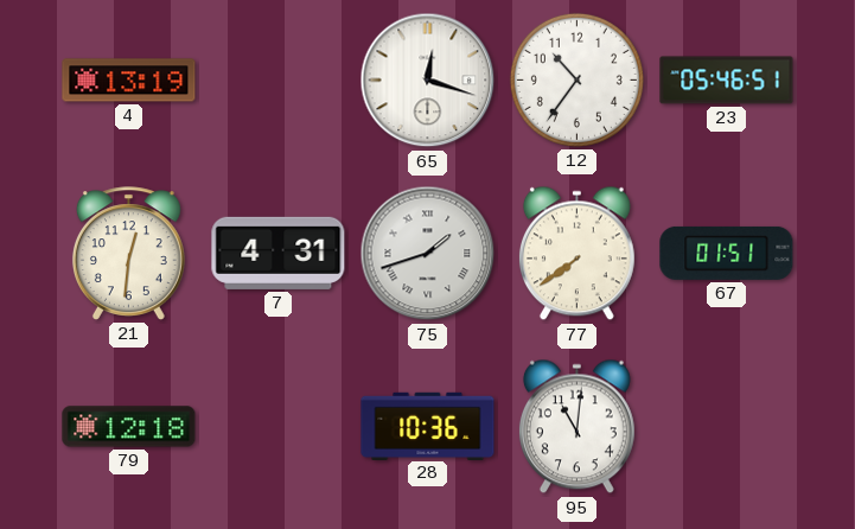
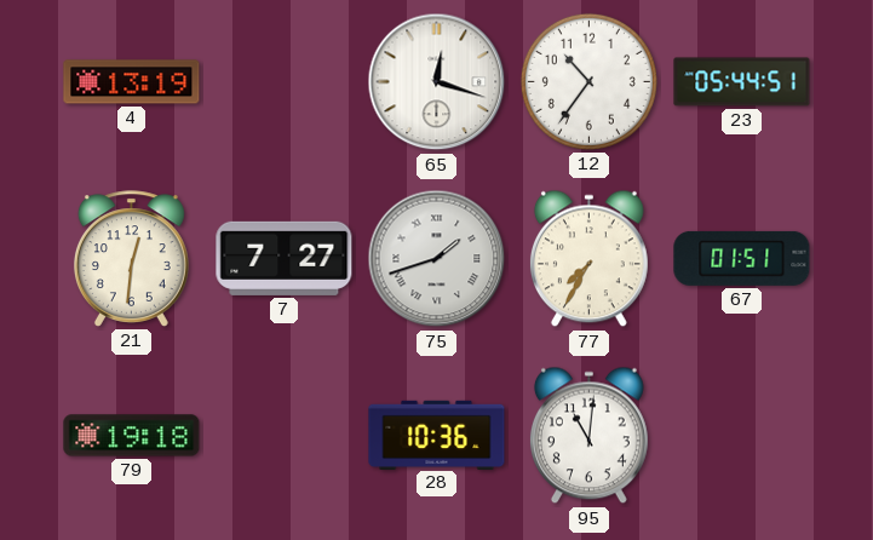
23: 05:46 -> 05:44 (742, 82)
7: 4:31 -> 7:27 (285, 258)
77: 7:39 -> 7:35 (588, 259)
79: 12:18 -> 19:18 (132, 436)
